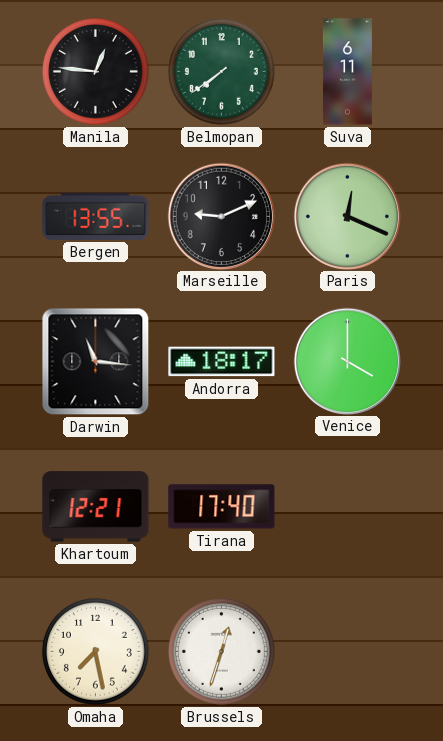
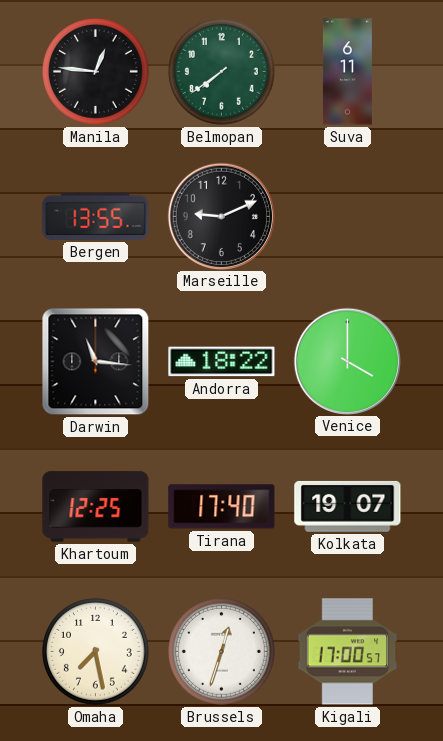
Paris: 12:19 -> none (347, 216)
Andorra: 18:17 -> 18:22 (222, 362)
Khartoum: 12:21 -> 12:25 (96, 507)
Kolkata: none -> 19:07 (348, 506)
Kigali: none -> 17:00 (348, 652)
